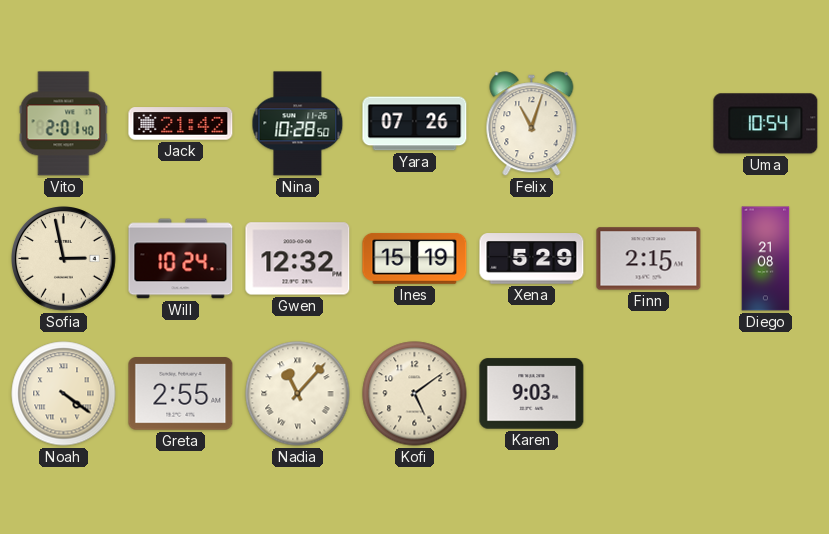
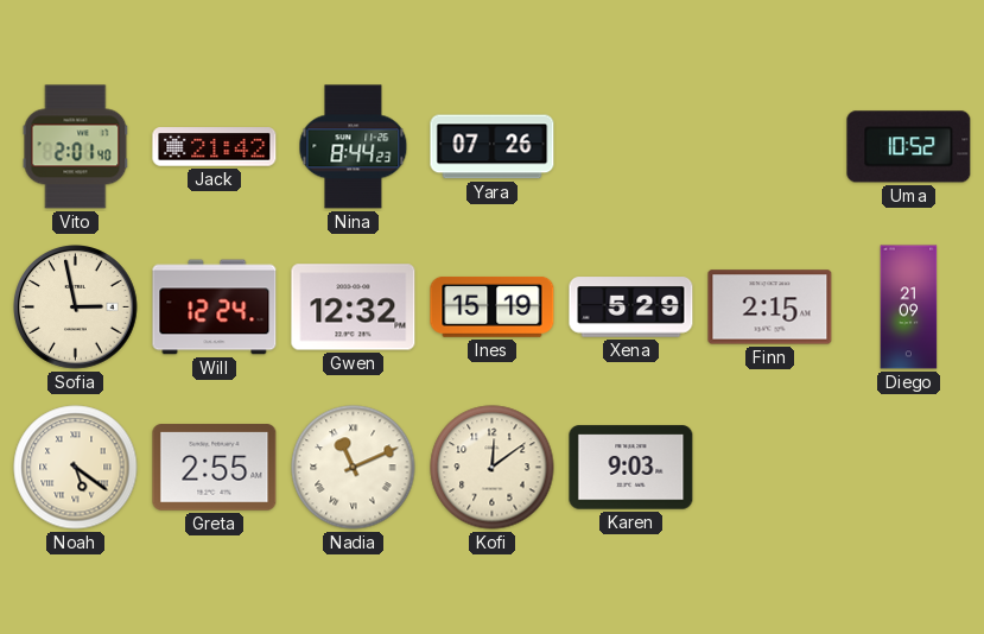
Nina: 10:28 -> 8:44 (354, 147)
Felix: 11:03 -> none (532, 124)
Uma: 10:54 -> 10:52 (909, 147)
Will: 10:24 -> 12:24 (215, 308)
Diego: 21:08 -> 21:09 (909, 308)
Noah: 4:21 -> 5:21 (76, 468)
Nadia: 11:07 -> 11:11 (354, 468)
Kofi: 5:09 -> 12:09 (493, 468)
